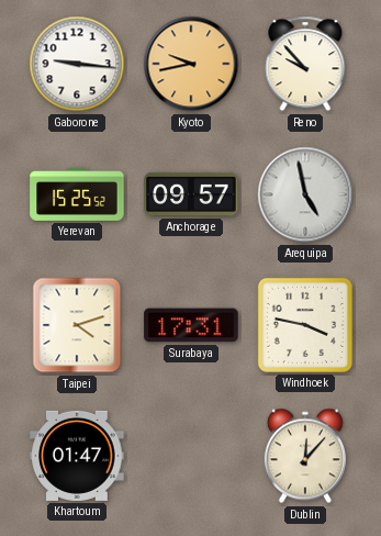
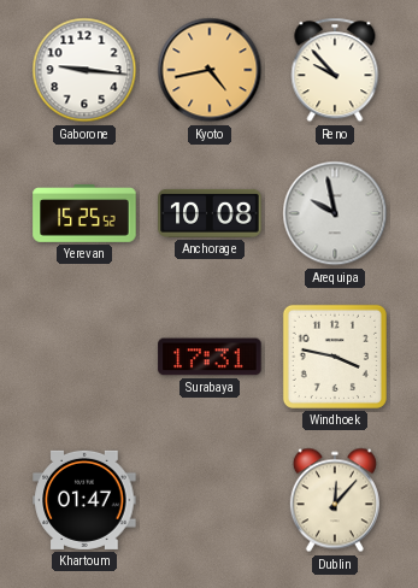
Kyoto: 9:43 -> 4:43 (210, 70)
Anchorage: 09:57 -> 10:08 (210, 213)
Arequipa: 4:58 -> 9:58 (335, 213)
Taipei: 4:12 -> none (77, 325)
